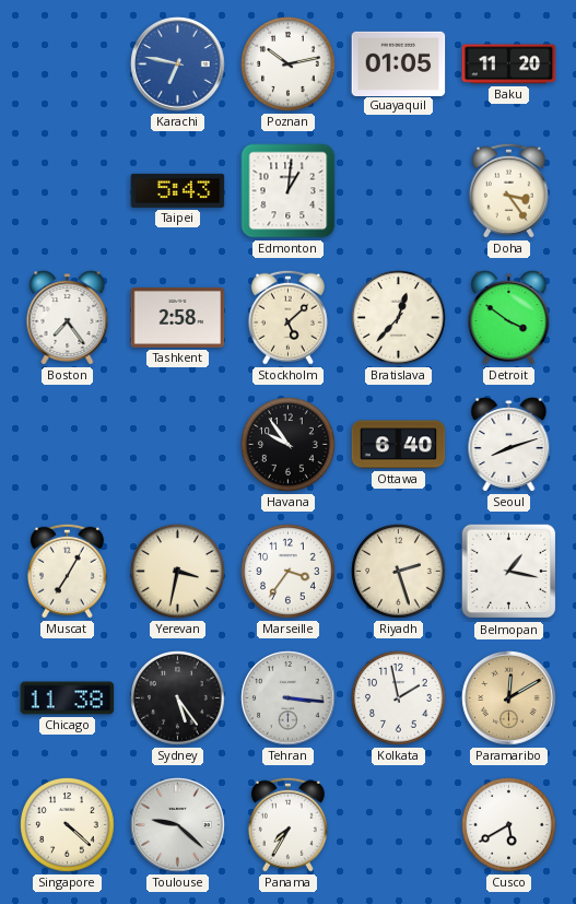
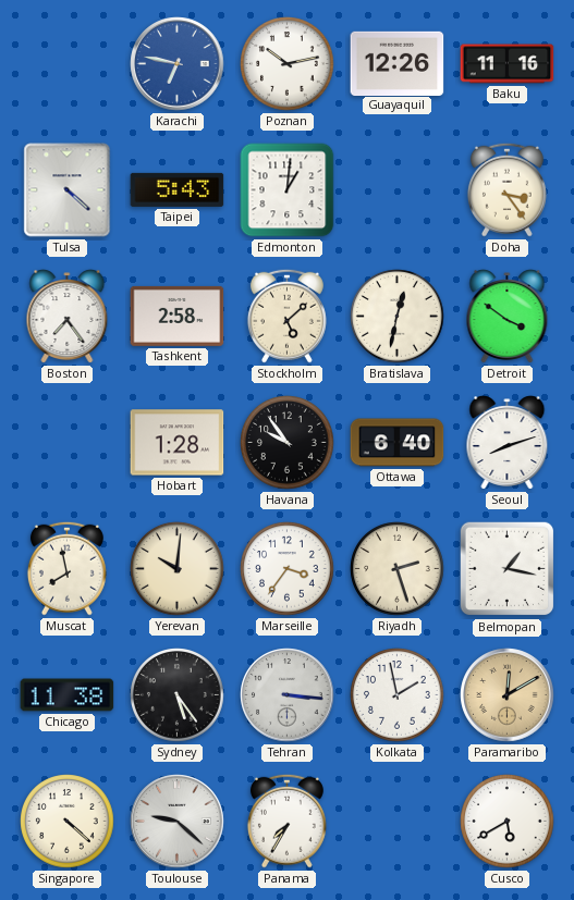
Guayaquil: 01:05 -> 12:26 (398, 63)
Baku: 11:20 -> 11:16 (508, 64)
Tulsa: none -> 4:22 (68, 190)
Bratislava: 12:37 -> 12:32 (398, 317)
Hobart: none -> 1:28 (178, 443)
Muscat: 7:05 -> 7:58 (66, 568)
Yerevan: 3:32 -> 10:01 (178, 569)
